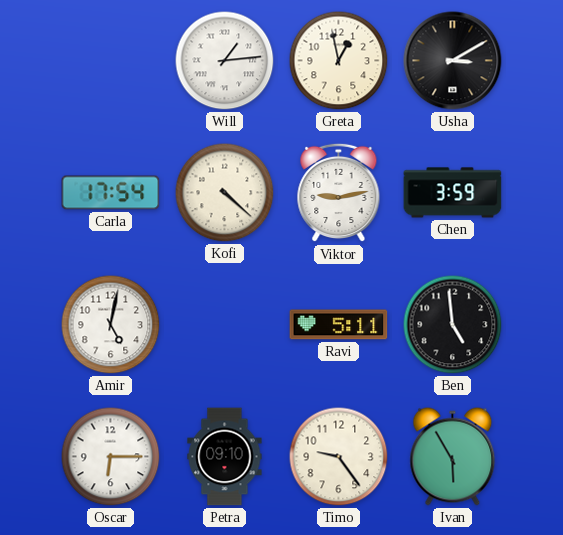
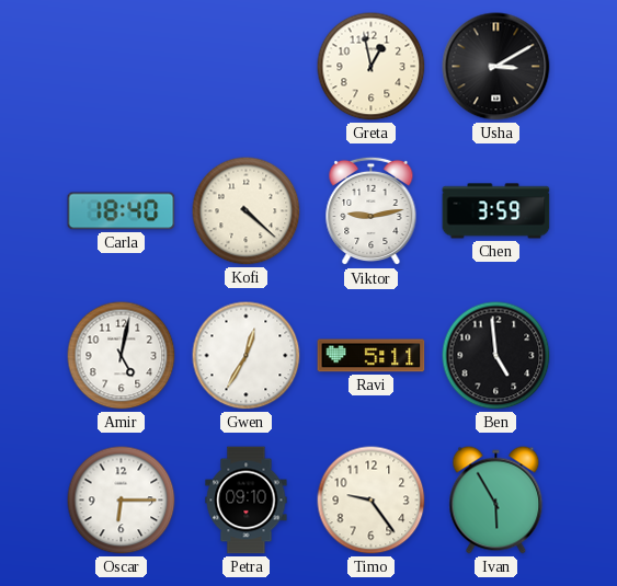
Will: 1:14 -> none (225, 61)
Carla: 17:54 -> 18:40 (122, 211)
Gwen: none -> 12:35 (247, 356)
